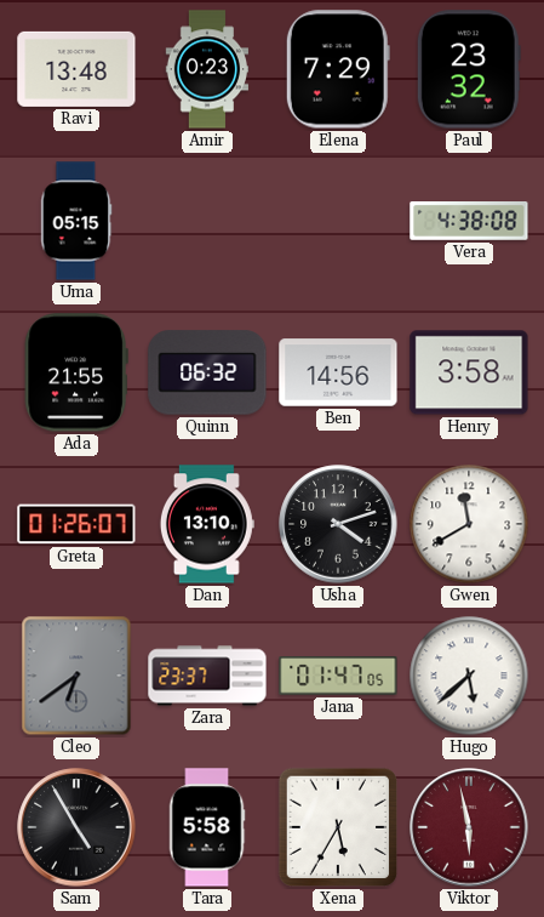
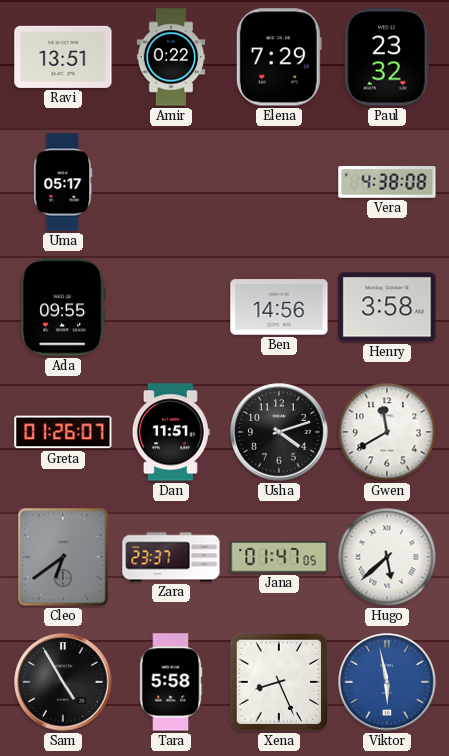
Ravi: 13:48 -> 13:51 (63, 57)
Amir: 0:23 -> 0:22 (171, 57)
Uma: 05:15 -> 05:17 (63, 182)
Ada: 21:55 -> 09:55 (63, 307)
Quinn: 06:32 -> none (207, 372)
Dan: 13:10 -> 11:51 (171, 432)
Xena: 5:35 -> 8:26 (279, 682)
Viktor dial: burgundy -> blue (387, 682)
